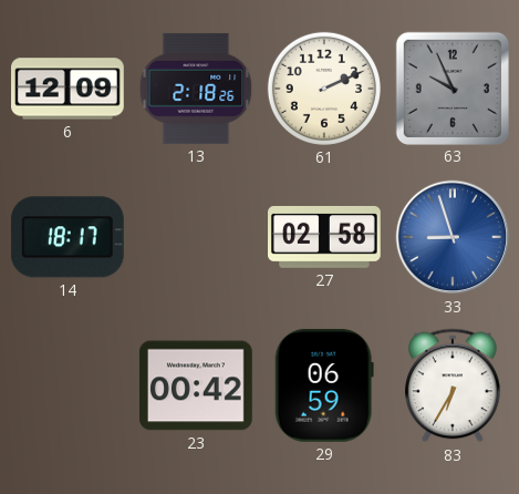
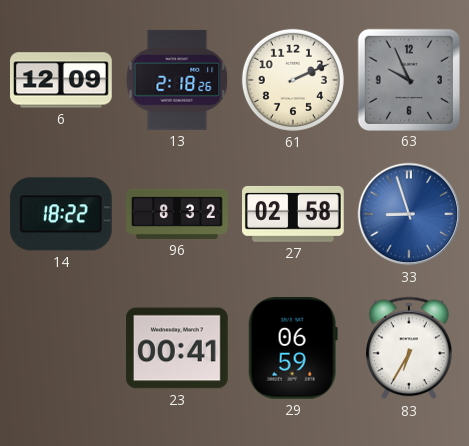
14: 18:17 -> 18:22 (61, 214)
96: none -> 8:32 (177, 214)
23: 00:42 -> 00:41 (178, 348)
